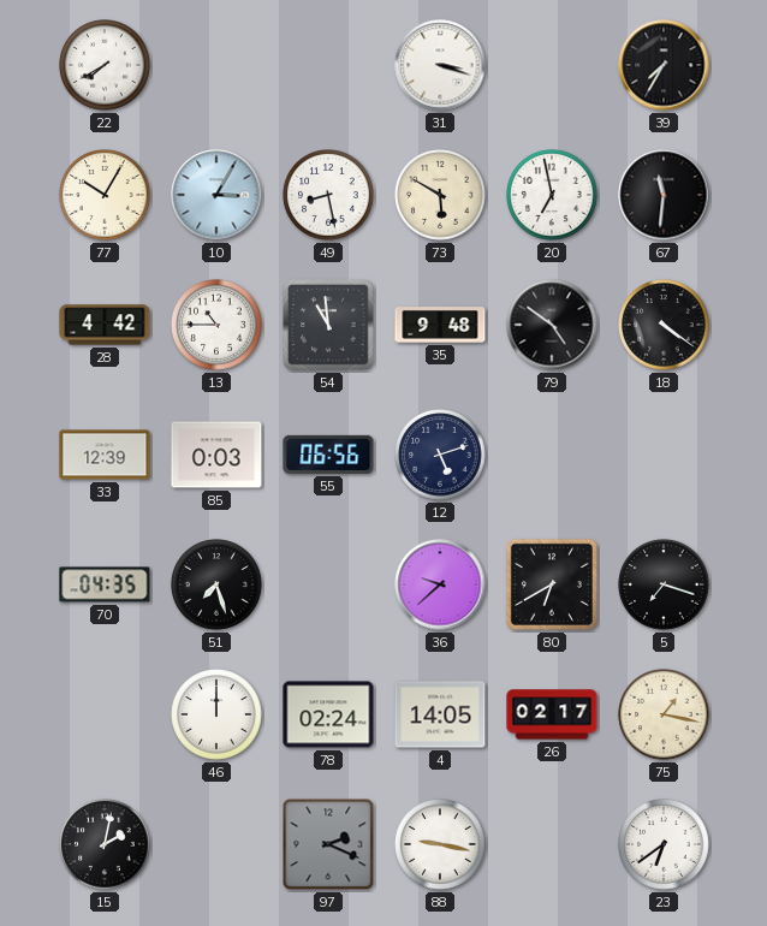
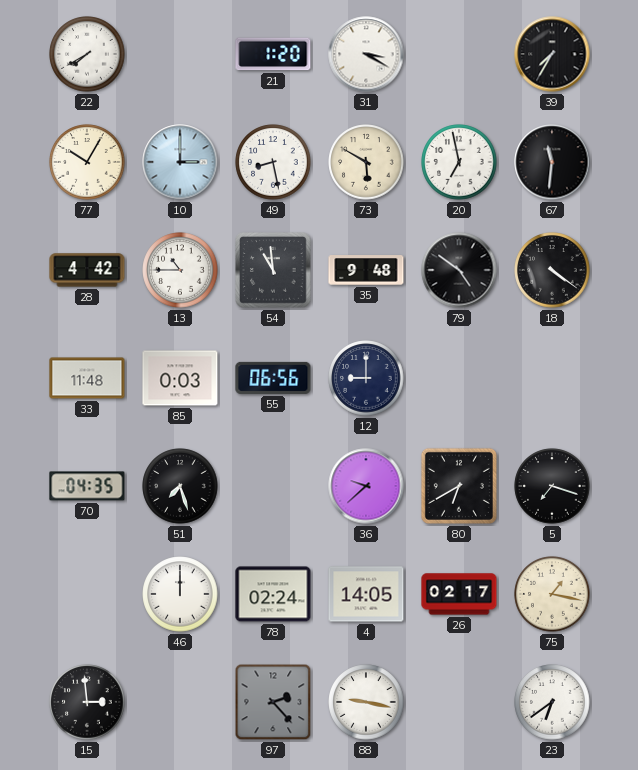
21: none -> 1:20 (273, 54)
31: 3:18 -> 3:20 (366, 54)
10: 3:05 -> 3:00 (180, 162)
33: 12:39 -> 11:48 (87, 378)
12: 5:12 -> 9:00 (366, 378)
15: 2:02 -> 2:59 (87, 702)
97: 2:19 -> 2:23 (273, 702)
